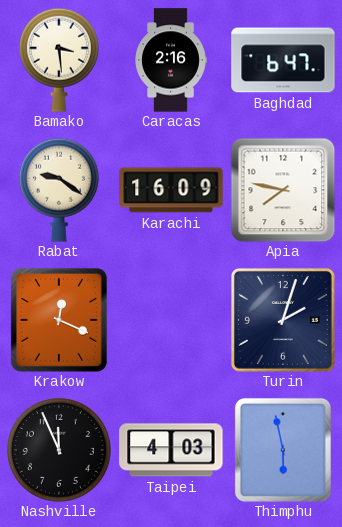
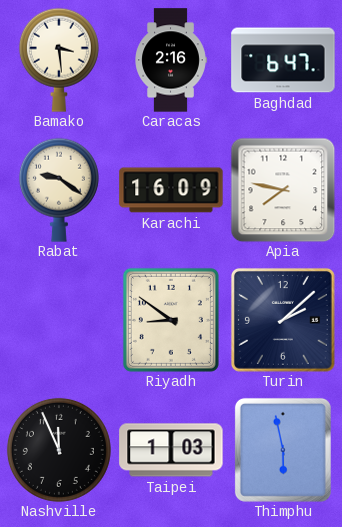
Krakow: 12:19 -> none (59, 320)
Riyadh: none -> 8:51 (171, 320)
Turin: 2:03 -> 2:08 (283, 320)
Taipei: 4:03 -> 1:03 (171, 450)
